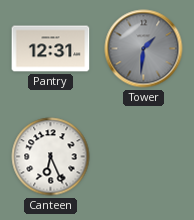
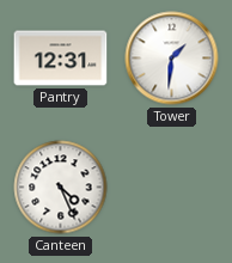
Tower dial: grey -> white (172, 59)
Canteen: 6:26 -> 4:26 (61, 188)
